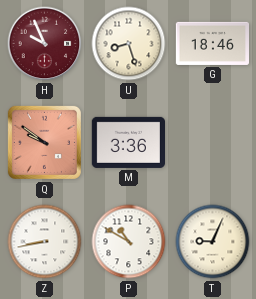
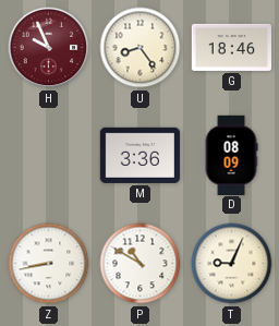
U: 8:27 -> 8:24 (141, 48)
Q: 9:51 -> none (44, 142)
D: none -> 08:09 (231, 155)
